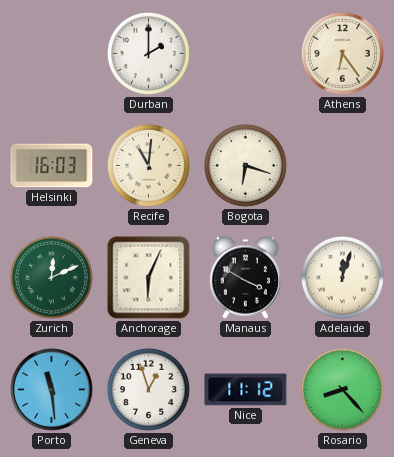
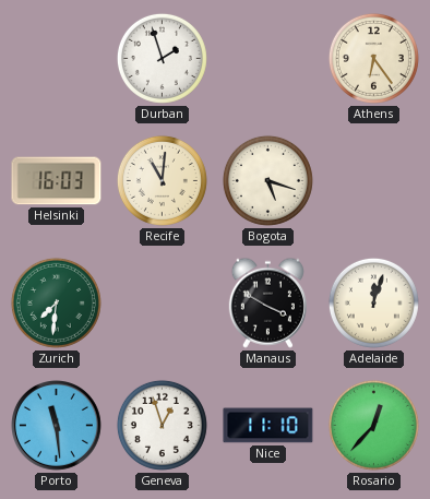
Durban: 2:00 -> 1:57 (162, 58)
Bogota: 6:18 -> 5:18 (267, 180)
Zurich: 12:11 -> 7:31 (56, 302)
Anchorage: 6:04 -> none (149, 278)
Nice: 11:12 -> 11:10 (268, 426)
Rosario: 8:23 -> 12:37 (373, 425)
